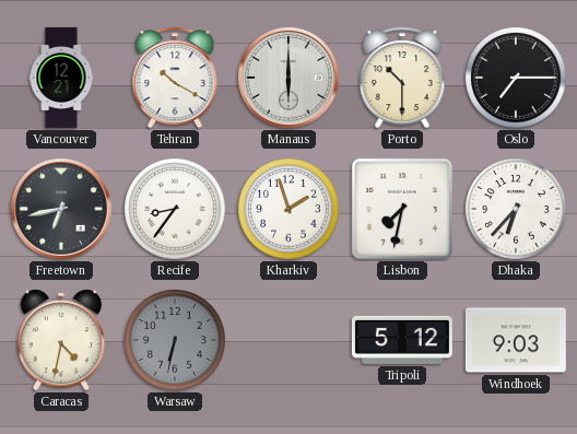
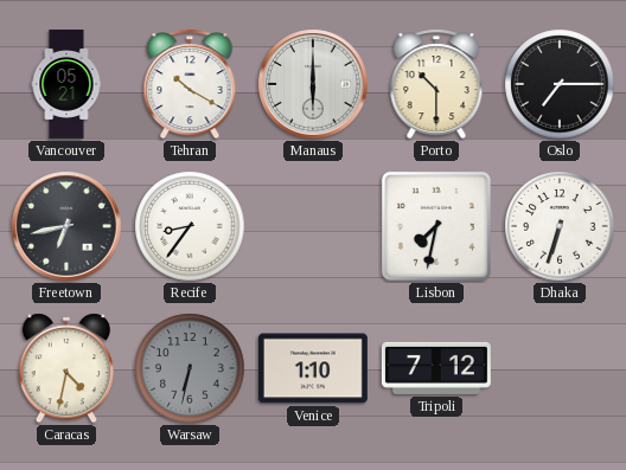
Vancouver: 12:21 -> 05:21 (66, 84)
Kharkiv: 1:57 -> none (288, 209)
Dhaka: 6:37 -> 6:33 (560, 226)
Venice: none -> 1:10 (313, 368)
Tripoli: 5:12 -> 7:12 (436, 368)
Windhoek: 9:03 -> none (516, 340)
